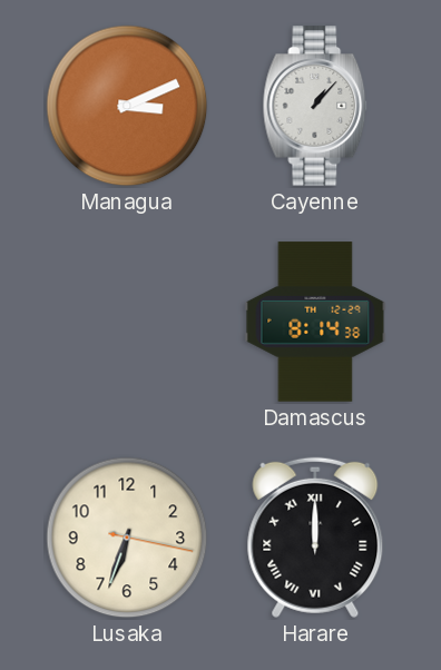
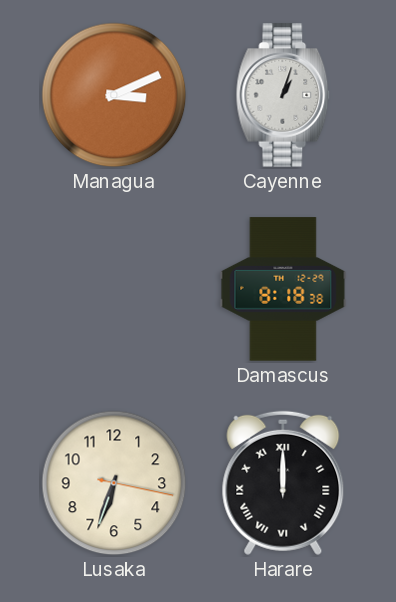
Cayenne: 1:07 -> 1:03 (283, 95)
Damascus: 8:14 -> 8:18 (283, 289)
